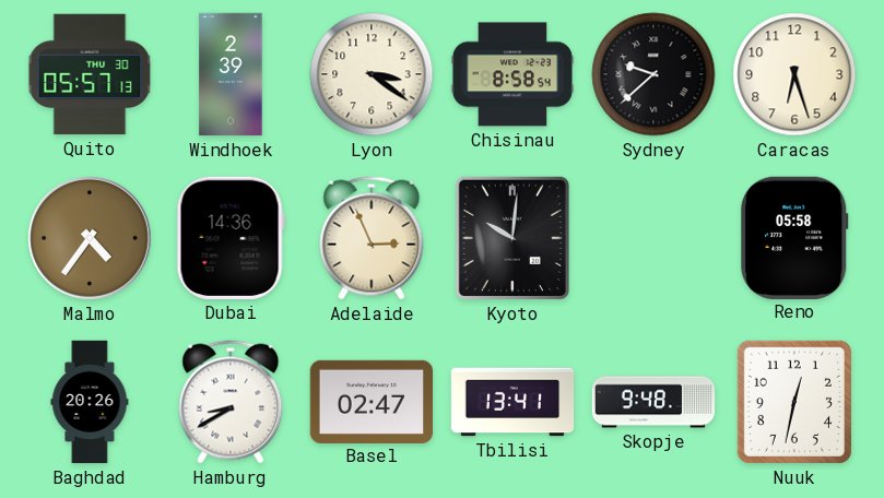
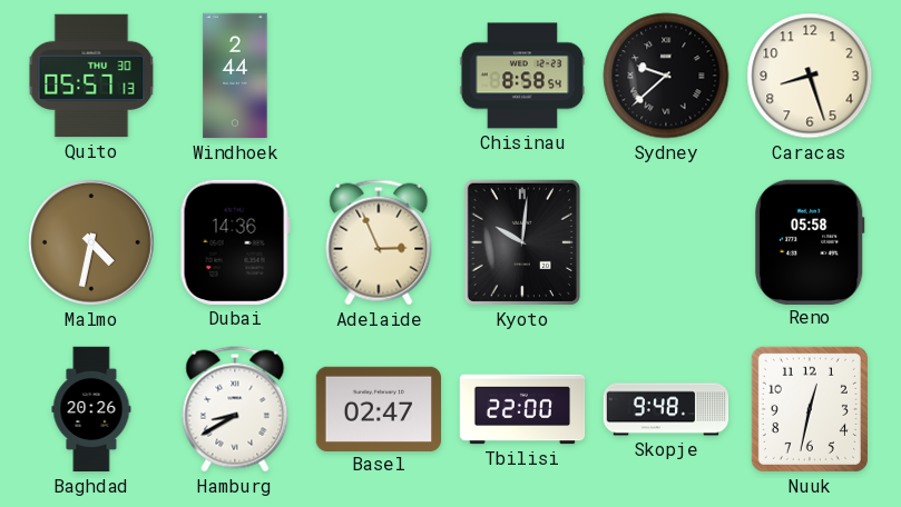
Windhoek: 2:39 -> 2:44 (235, 76)
Lyon: 3:21 -> none (372, 74)
Caracas: 6:27 -> 8:27 (810, 76)
Malmo: 4:36 -> 4:32 (92, 243)
Tbilisi: 13:41 -> 22:00 (522, 409)
